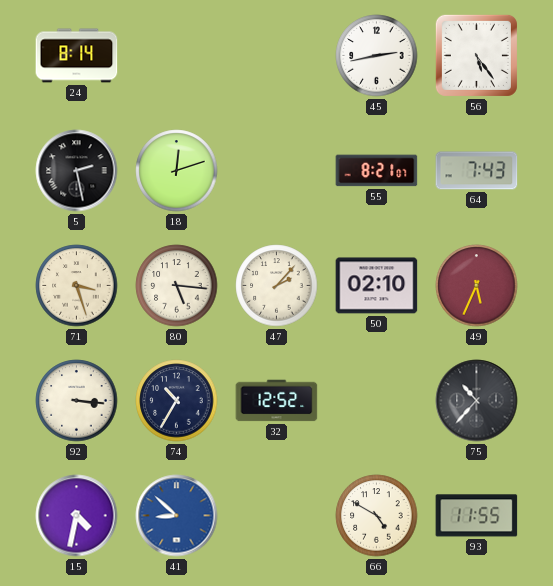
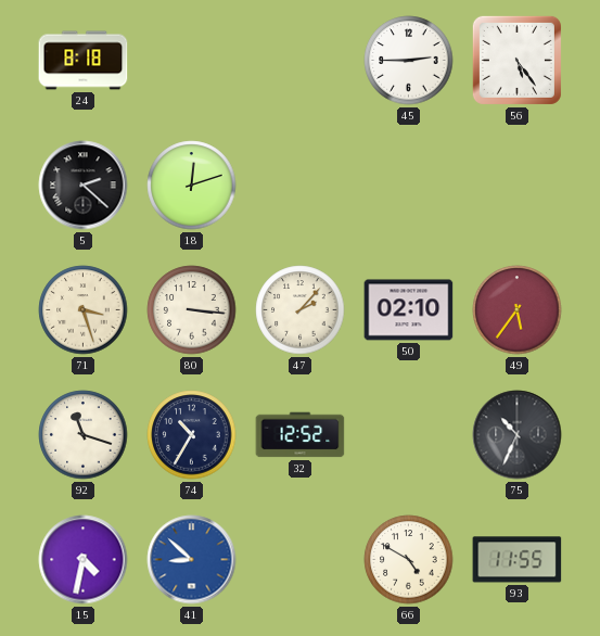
24: 8:14 -> 8:18 (84, 61)
45: 2:43 -> 2:45 (409, 61)
5: 2:28 -> 2:22 (84, 186)
55: 8:21 -> none (377, 171)
64: 7:43 -> none (477, 171)
80: 5:16 -> 3:16 (192, 310)
49: 5:34 -> 5:36 (518, 310)
92: 3:16 -> 11:18 (84, 435)
75: 10:37 -> 10:34 (518, 435)
